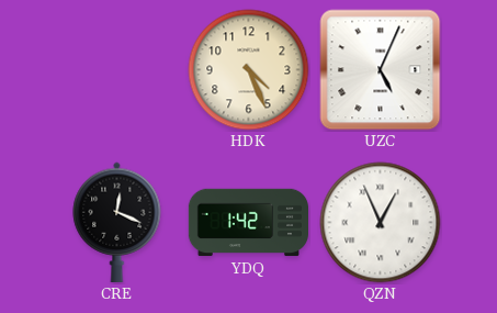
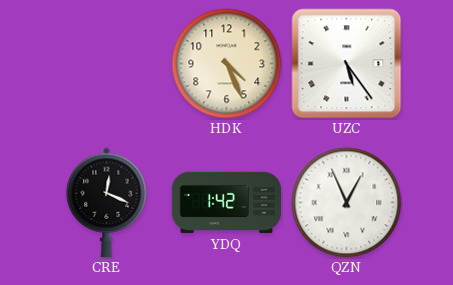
UZC: 5:04 -> 5:24 (347, 64)
